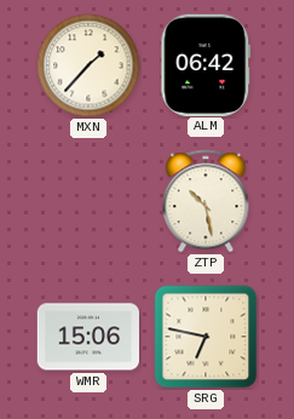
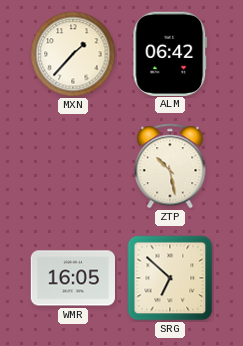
WMR: 15:06 -> 16:05 (72, 278)
SRG: 6:47 -> 6:52 (170, 278)
